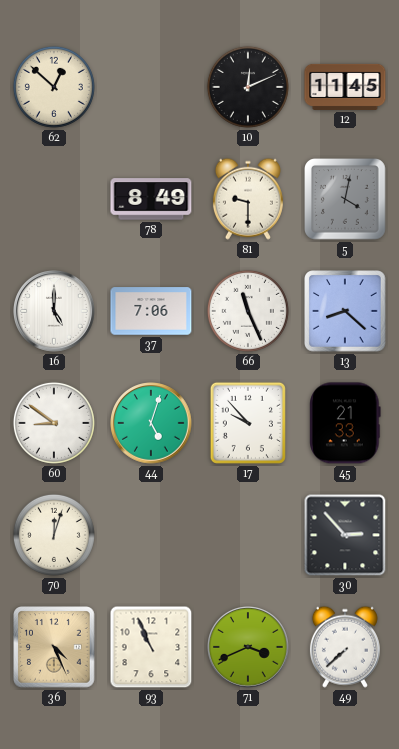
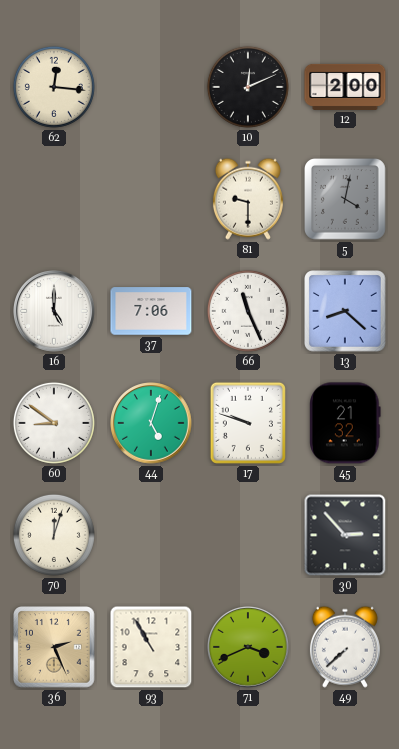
62: 12:52 -> 12:16 (54, 87)
12: 11:45 -> 2:00 (345, 87)
78: 8:49 -> none (151, 199)
17: 9:53 -> 9:48 (248, 423)
45: 21:33 -> 21:32 (345, 423)
36: 4:26 -> 2:26 (54, 647)
93: 10:56 -> 10:55 (151, 647)
